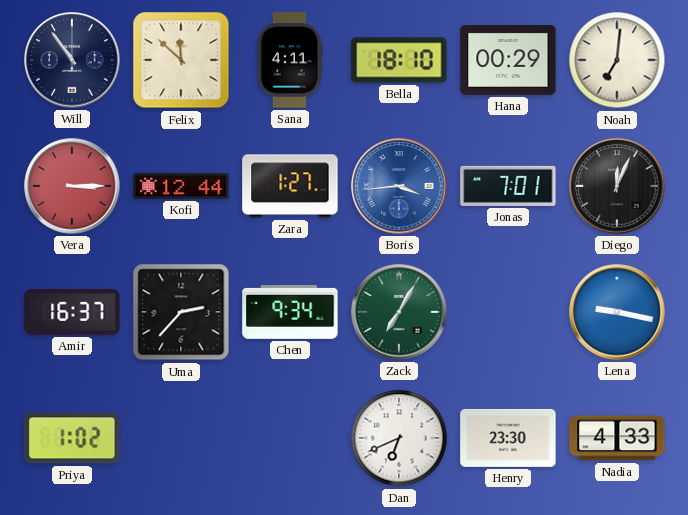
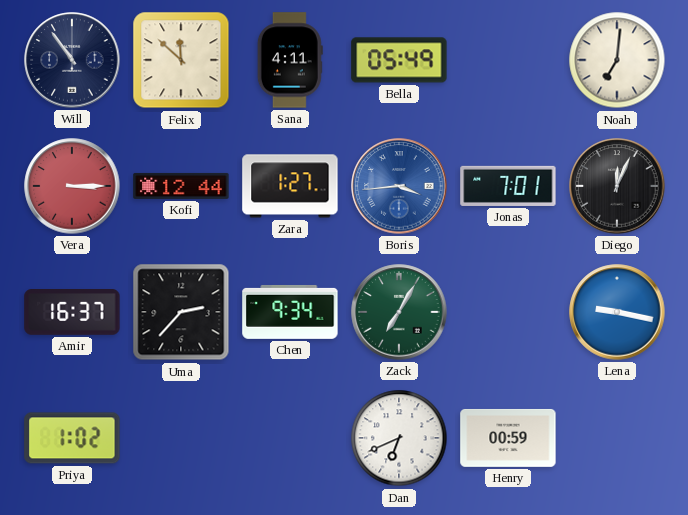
Bella: 18:10 -> 05:49 (399, 60)
Hana: 00:29 -> none (508, 61)
Henry: 23:30 -> 00:59 (508, 438)
Nadia: 4:33 -> none (617, 438)
